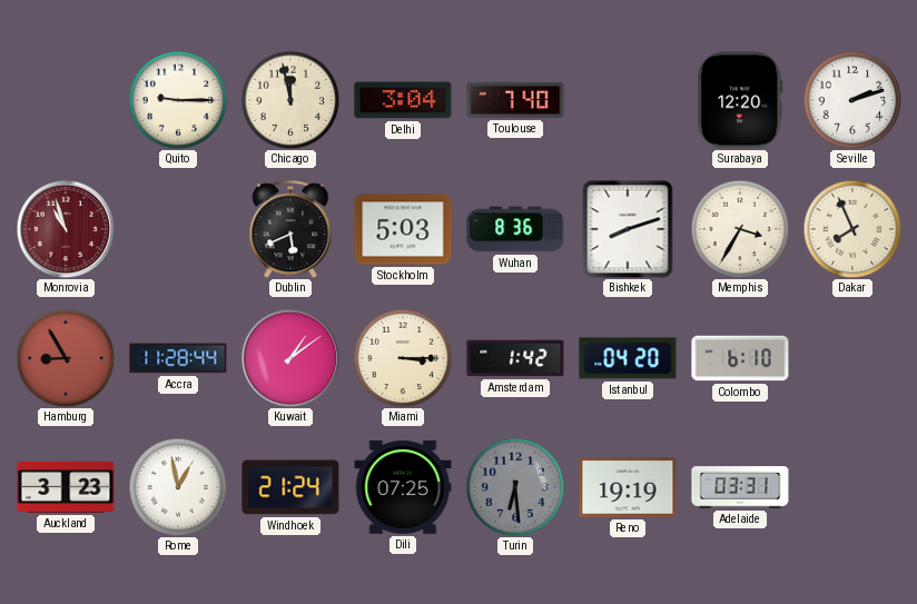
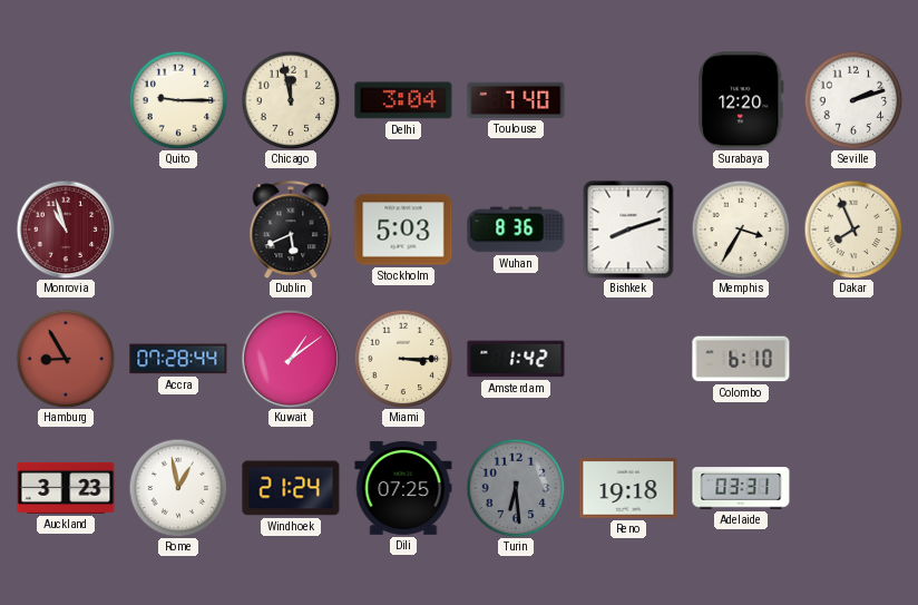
Accra: 11:28 -> 07:28 (178, 359)
Istanbul: 04:20 -> none (628, 358)
Reno: 19:19 -> 19:18 (628, 488)
